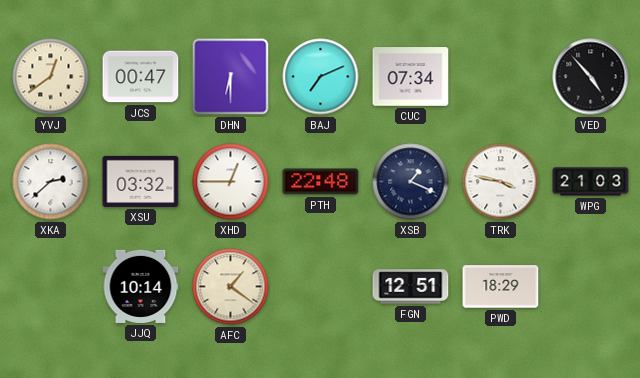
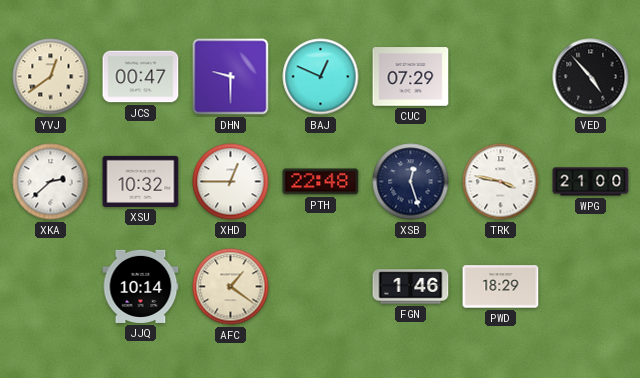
DHN: 6:30 -> 9:30 (231, 77)
BAJ: 7:11 -> 12:49 (321, 77)
CUC: 07:34 -> 07:29 (411, 77)
XSU: 03:32 -> 10:32 (141, 181)
XSB: 1:19 -> 12:27 (411, 182)
WPG: 21:03 -> 21:00 (591, 182)
FGN: 12:51 -> 1:46 (411, 287)
